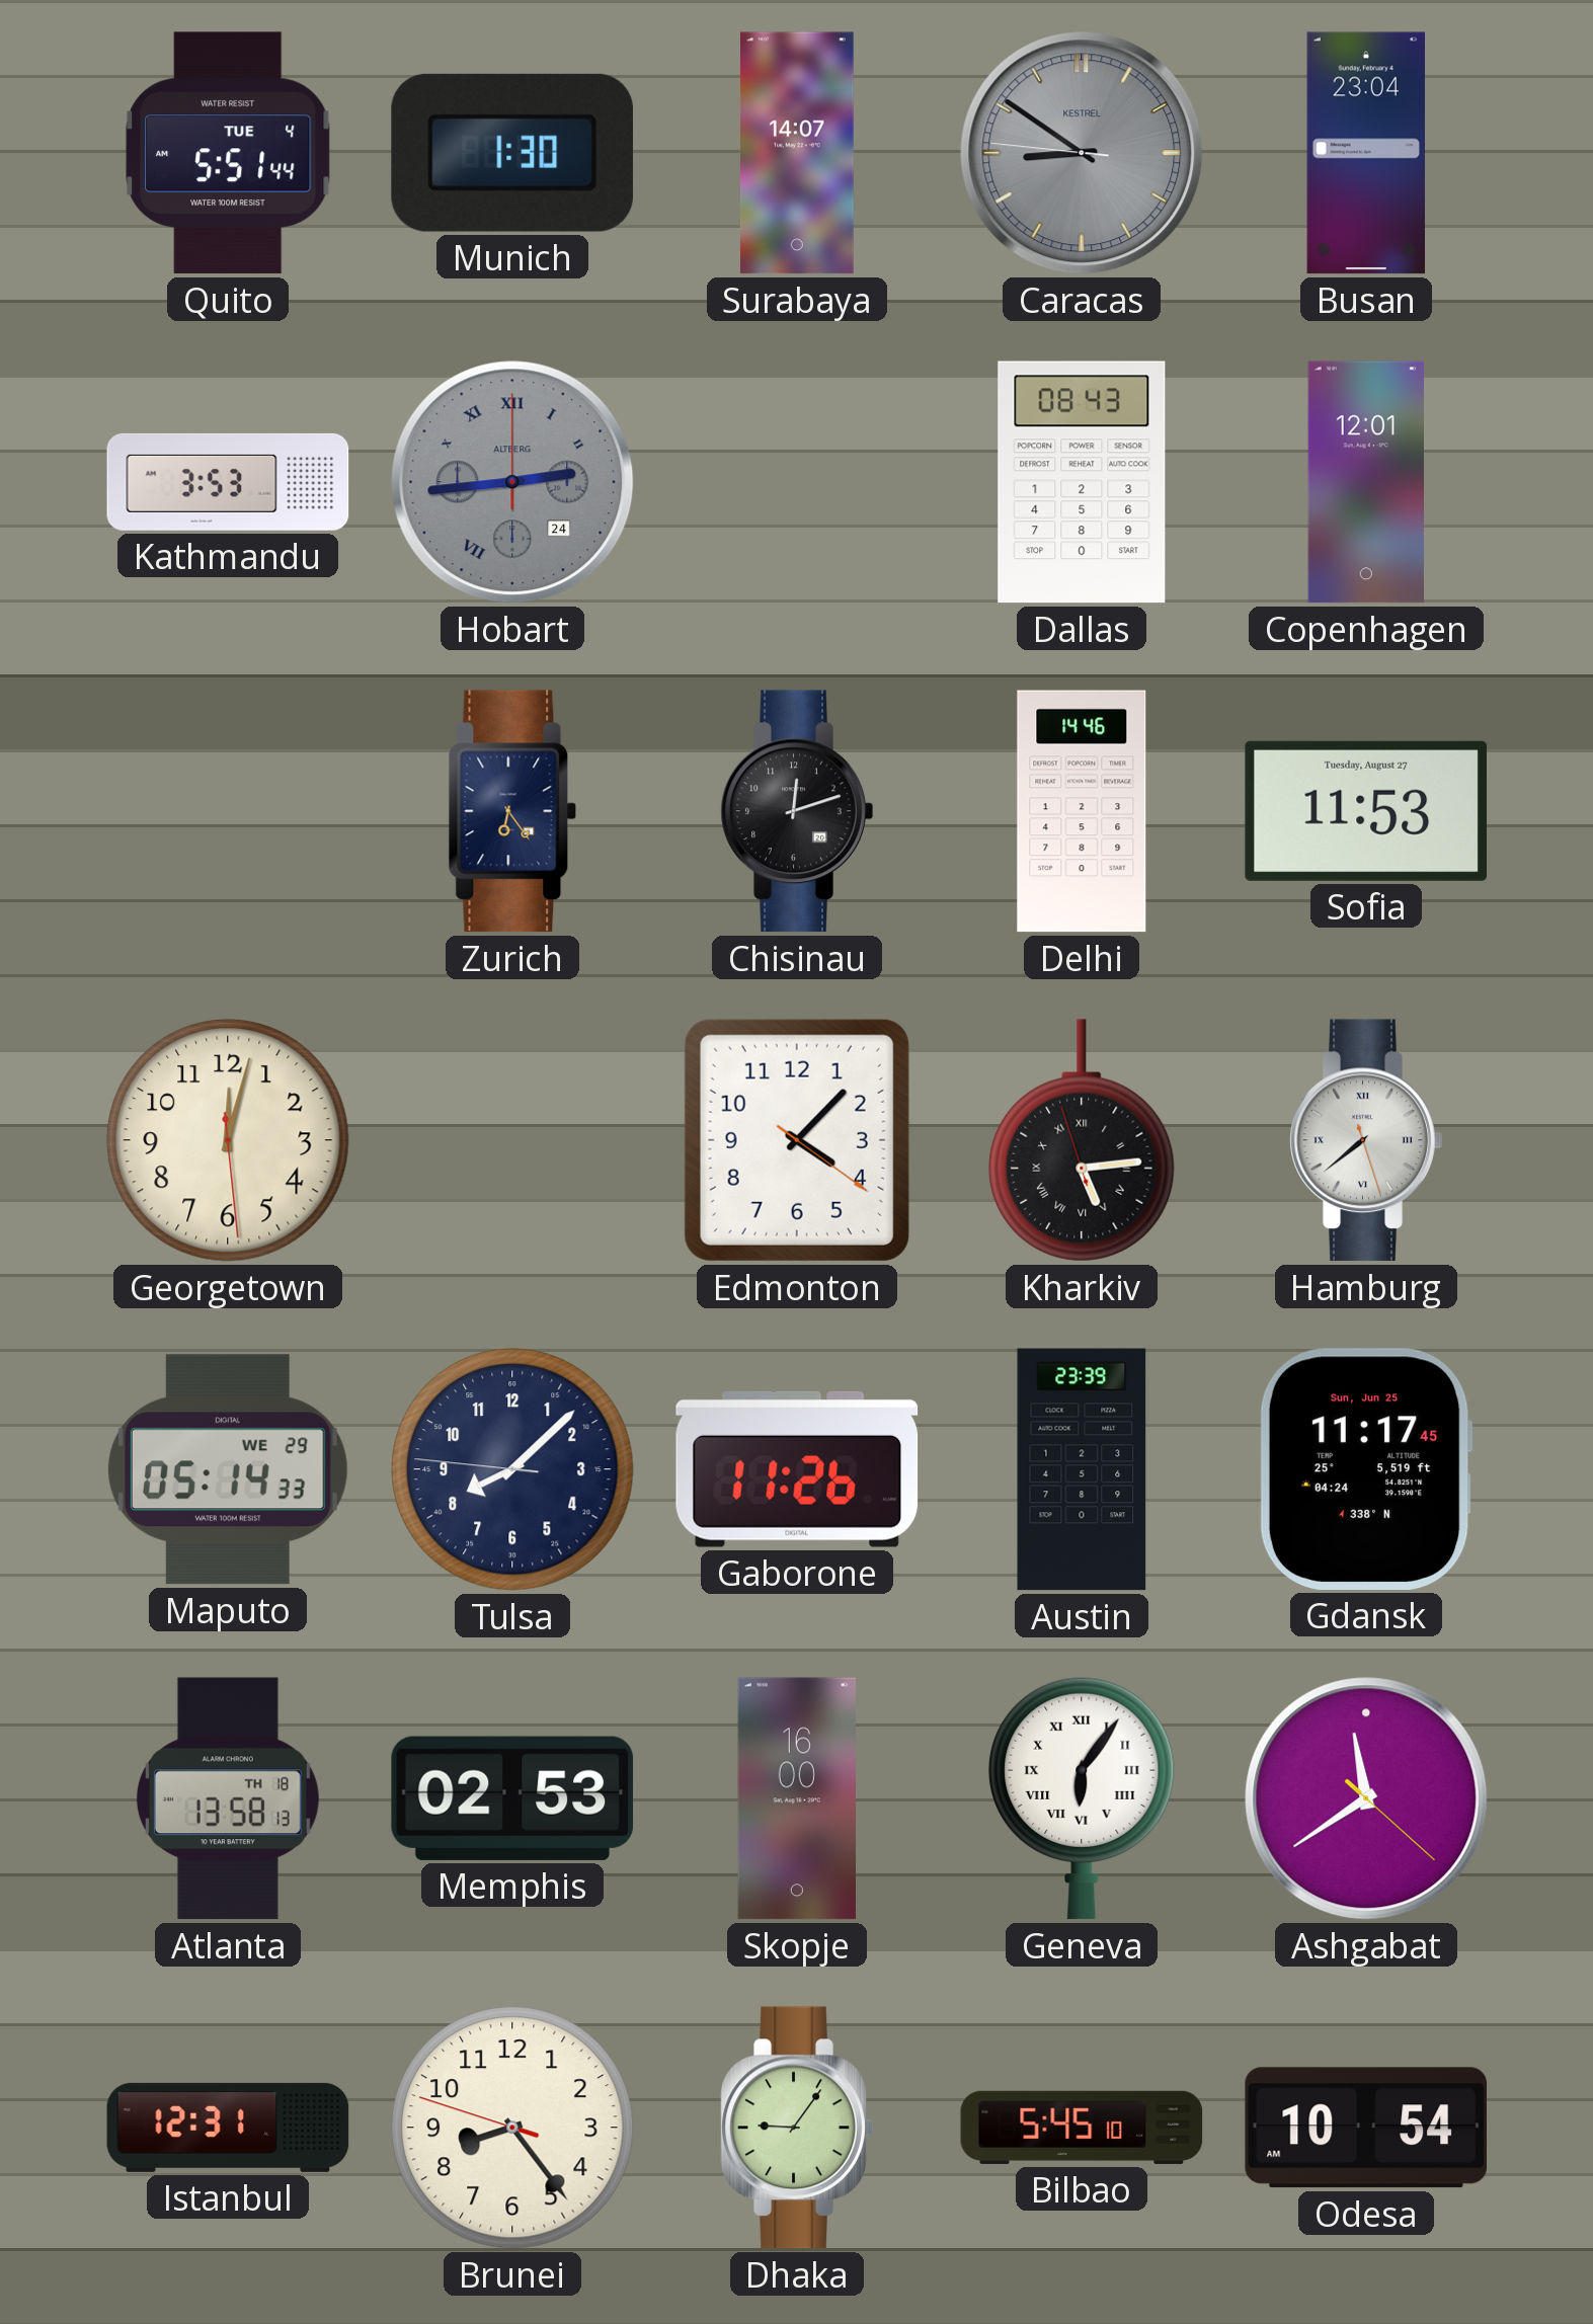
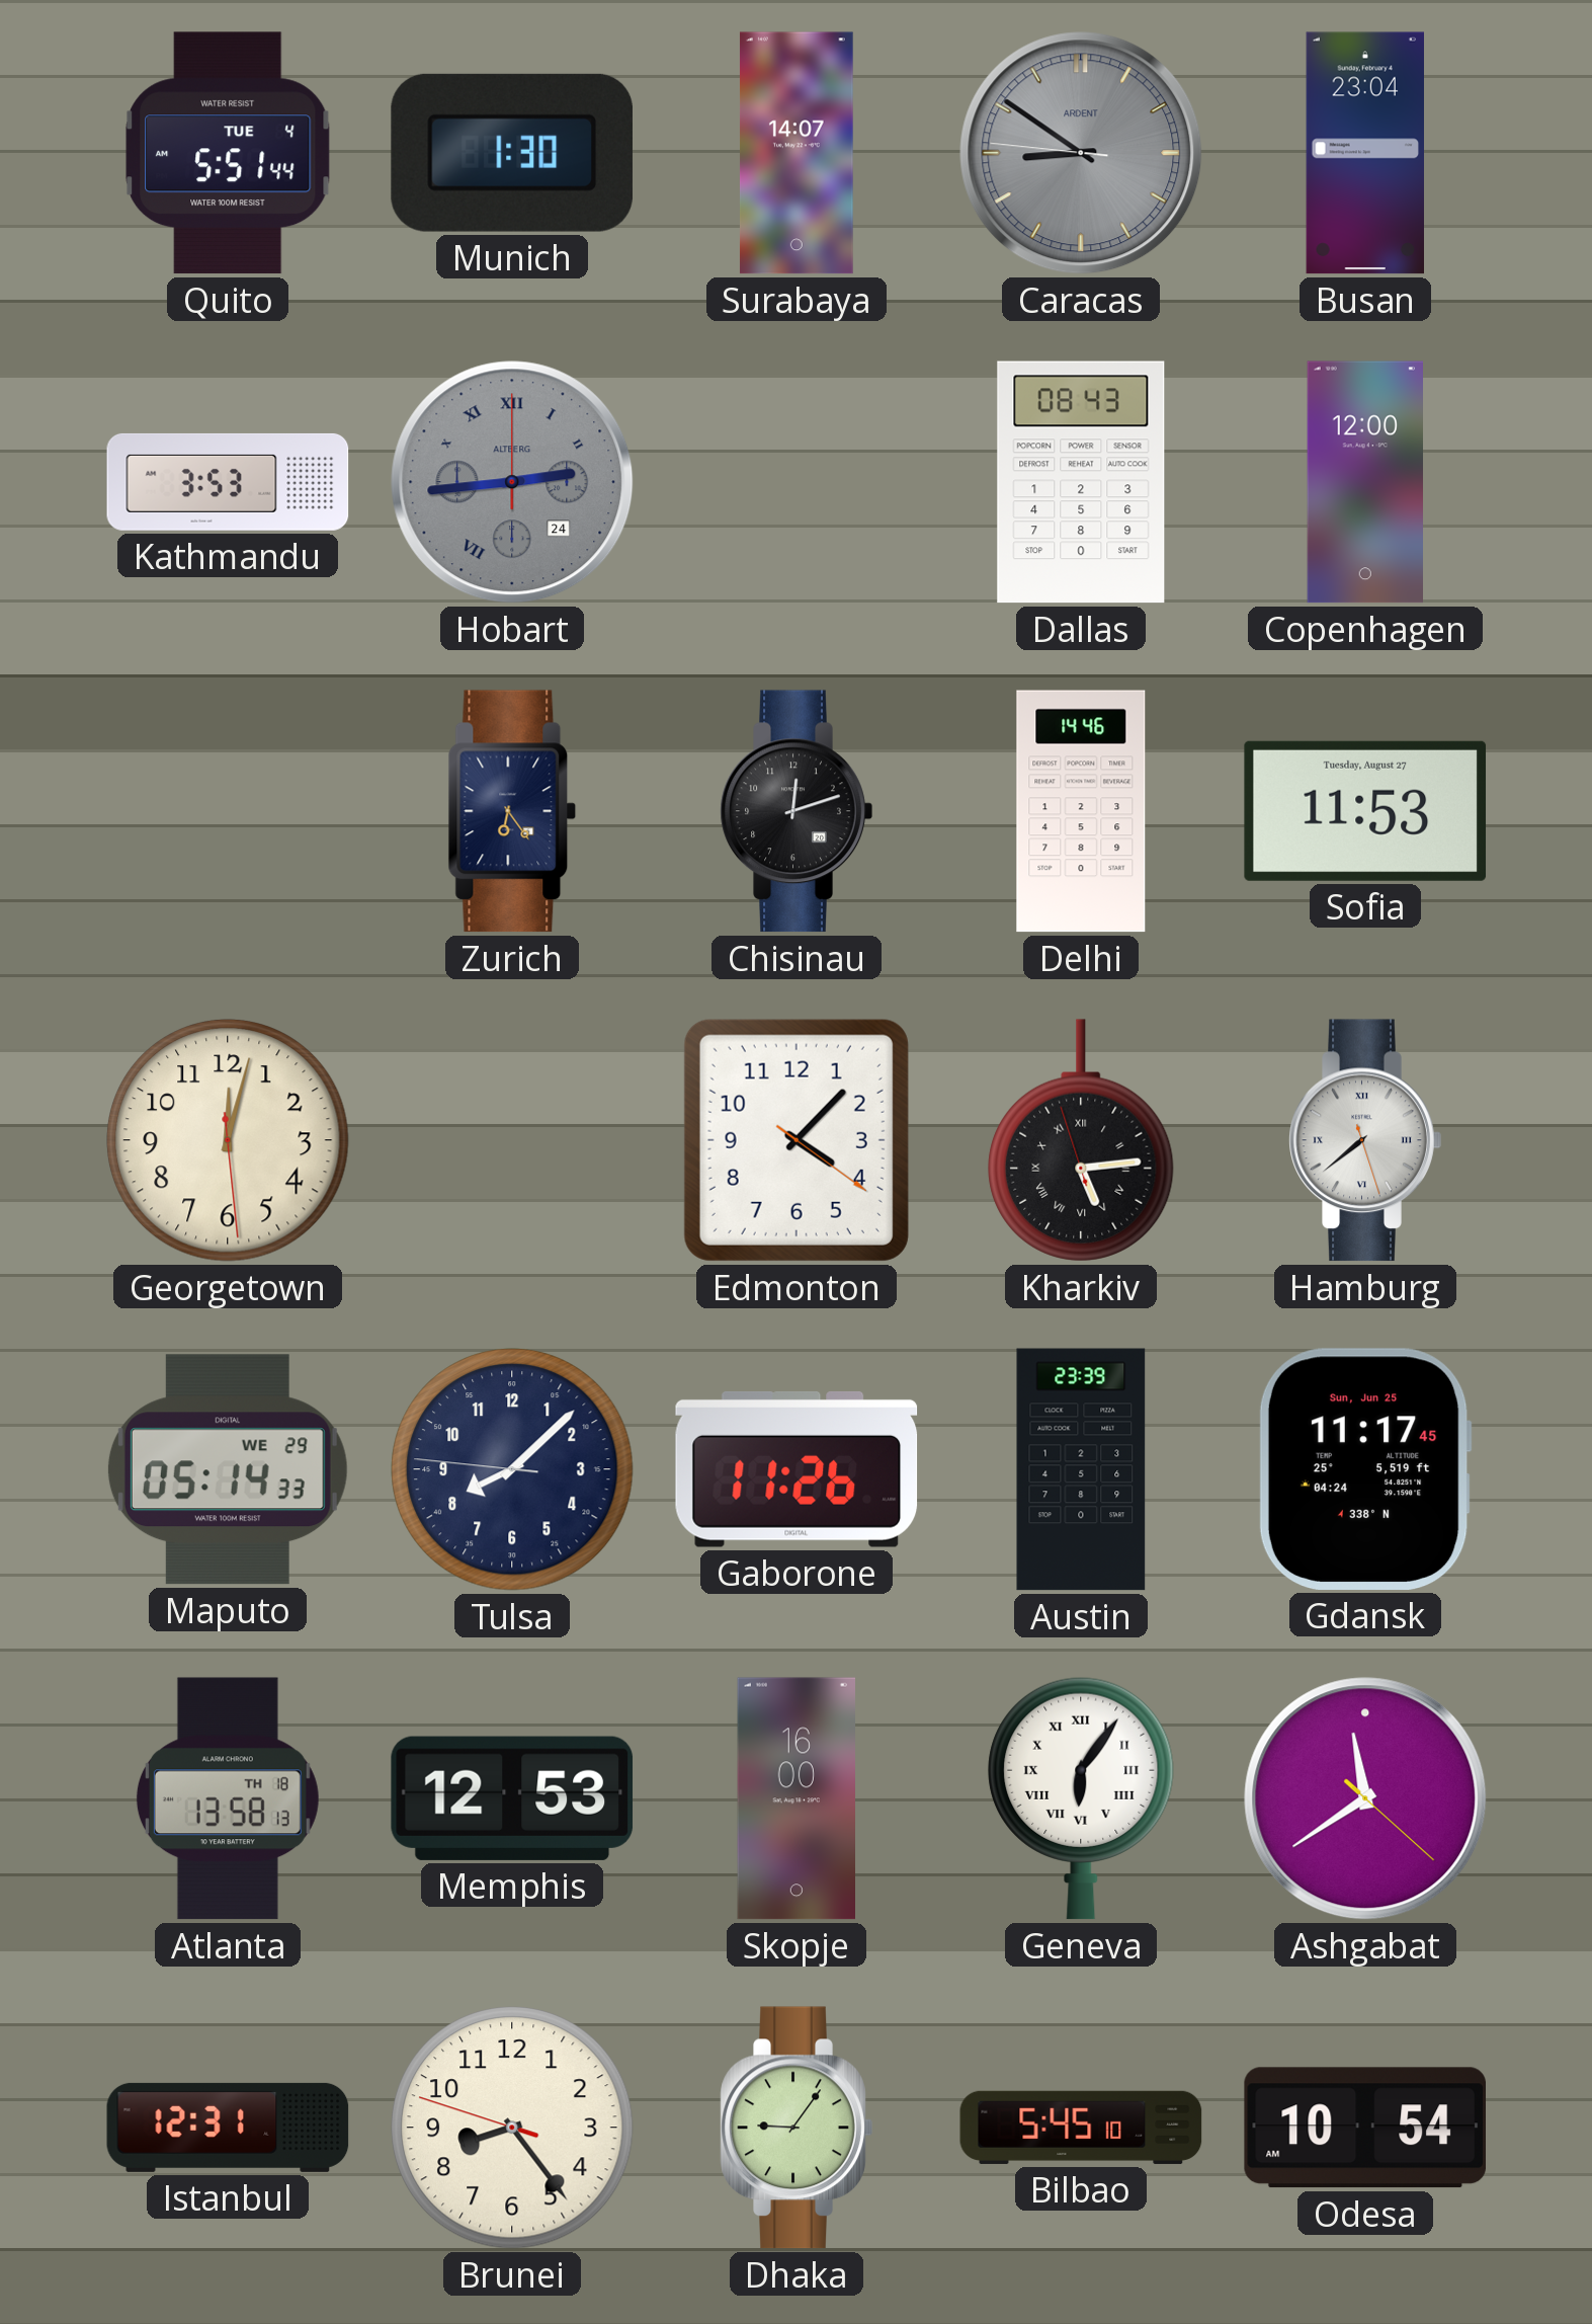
Caracas brand: KESTREL -> ARDENT (1081, 153)
Copenhagen: 12:01 -> 12:00 (1364, 482)
Memphis: 02:53 -> 12:53 (512, 1798)
